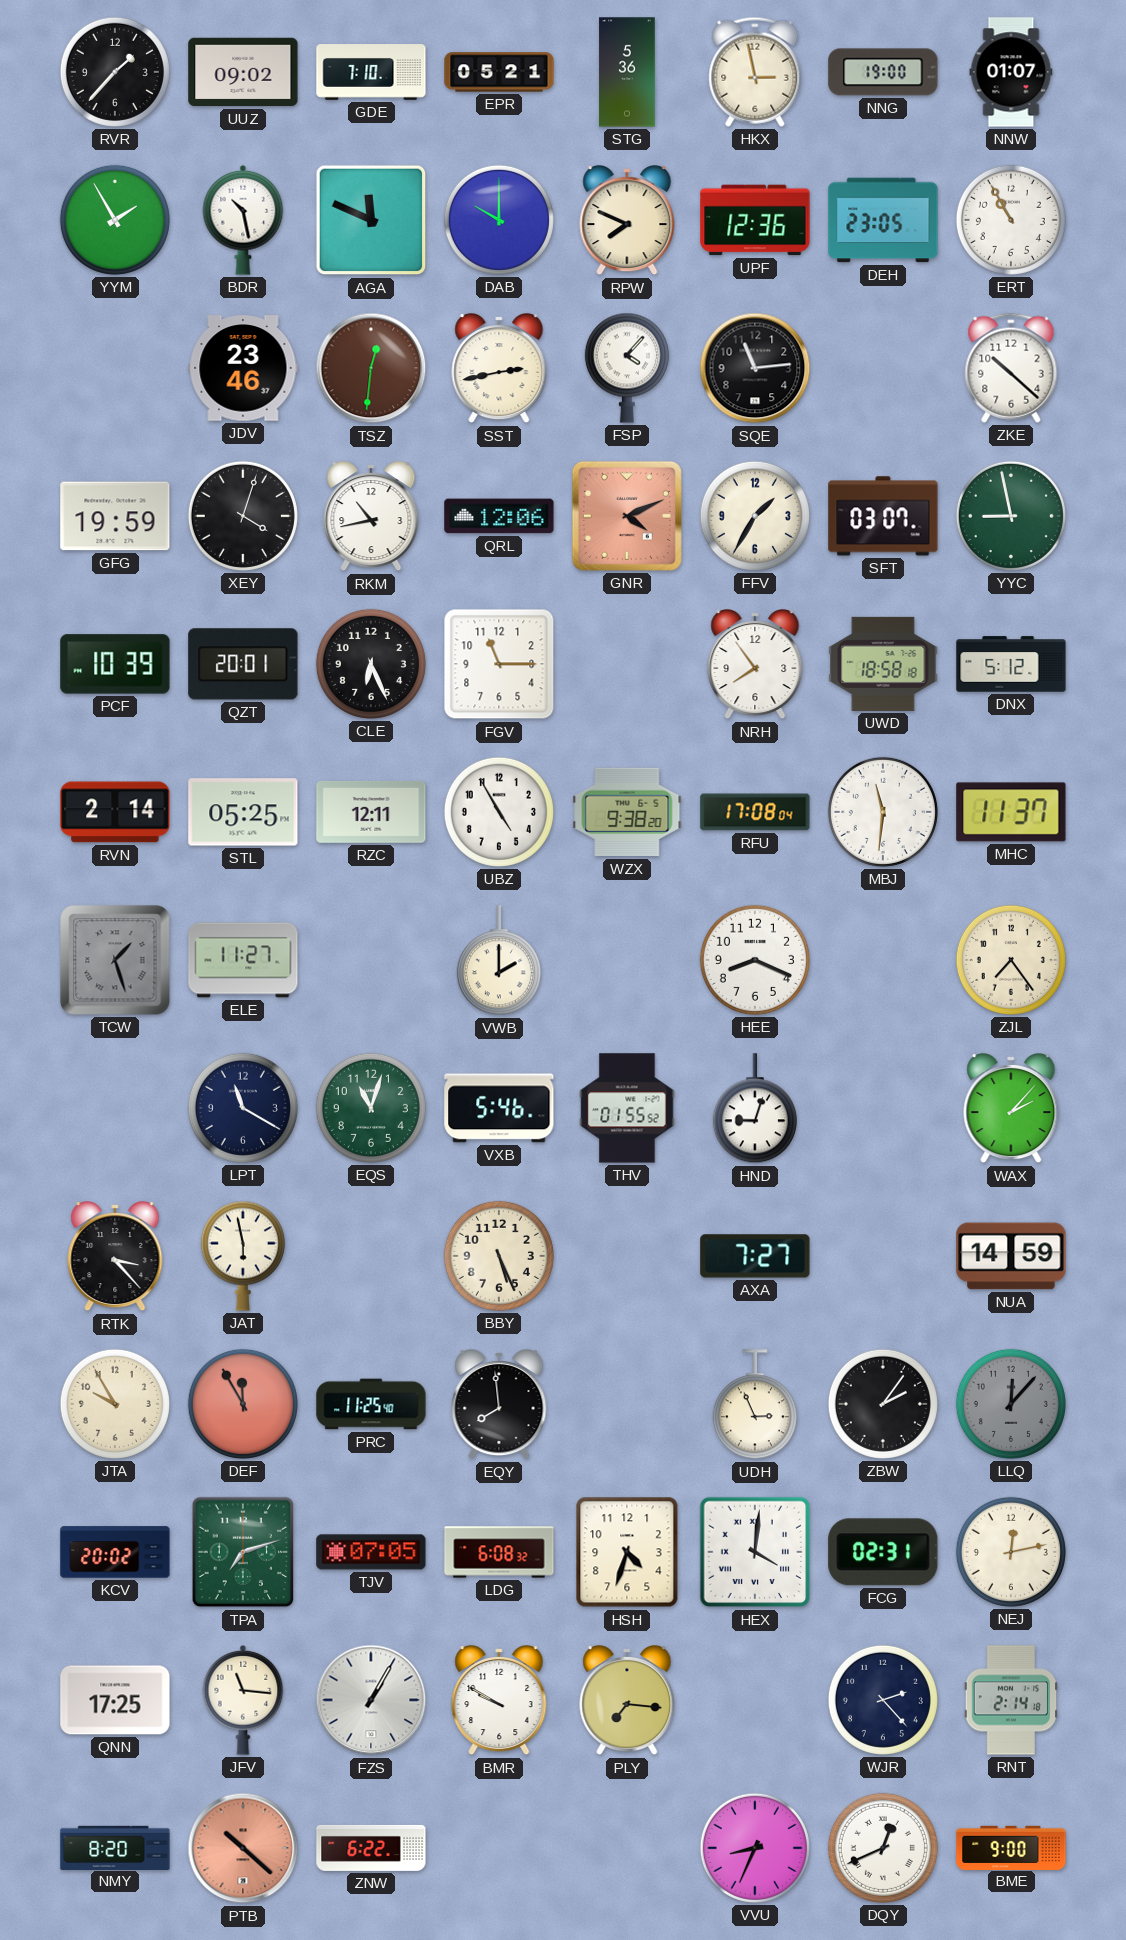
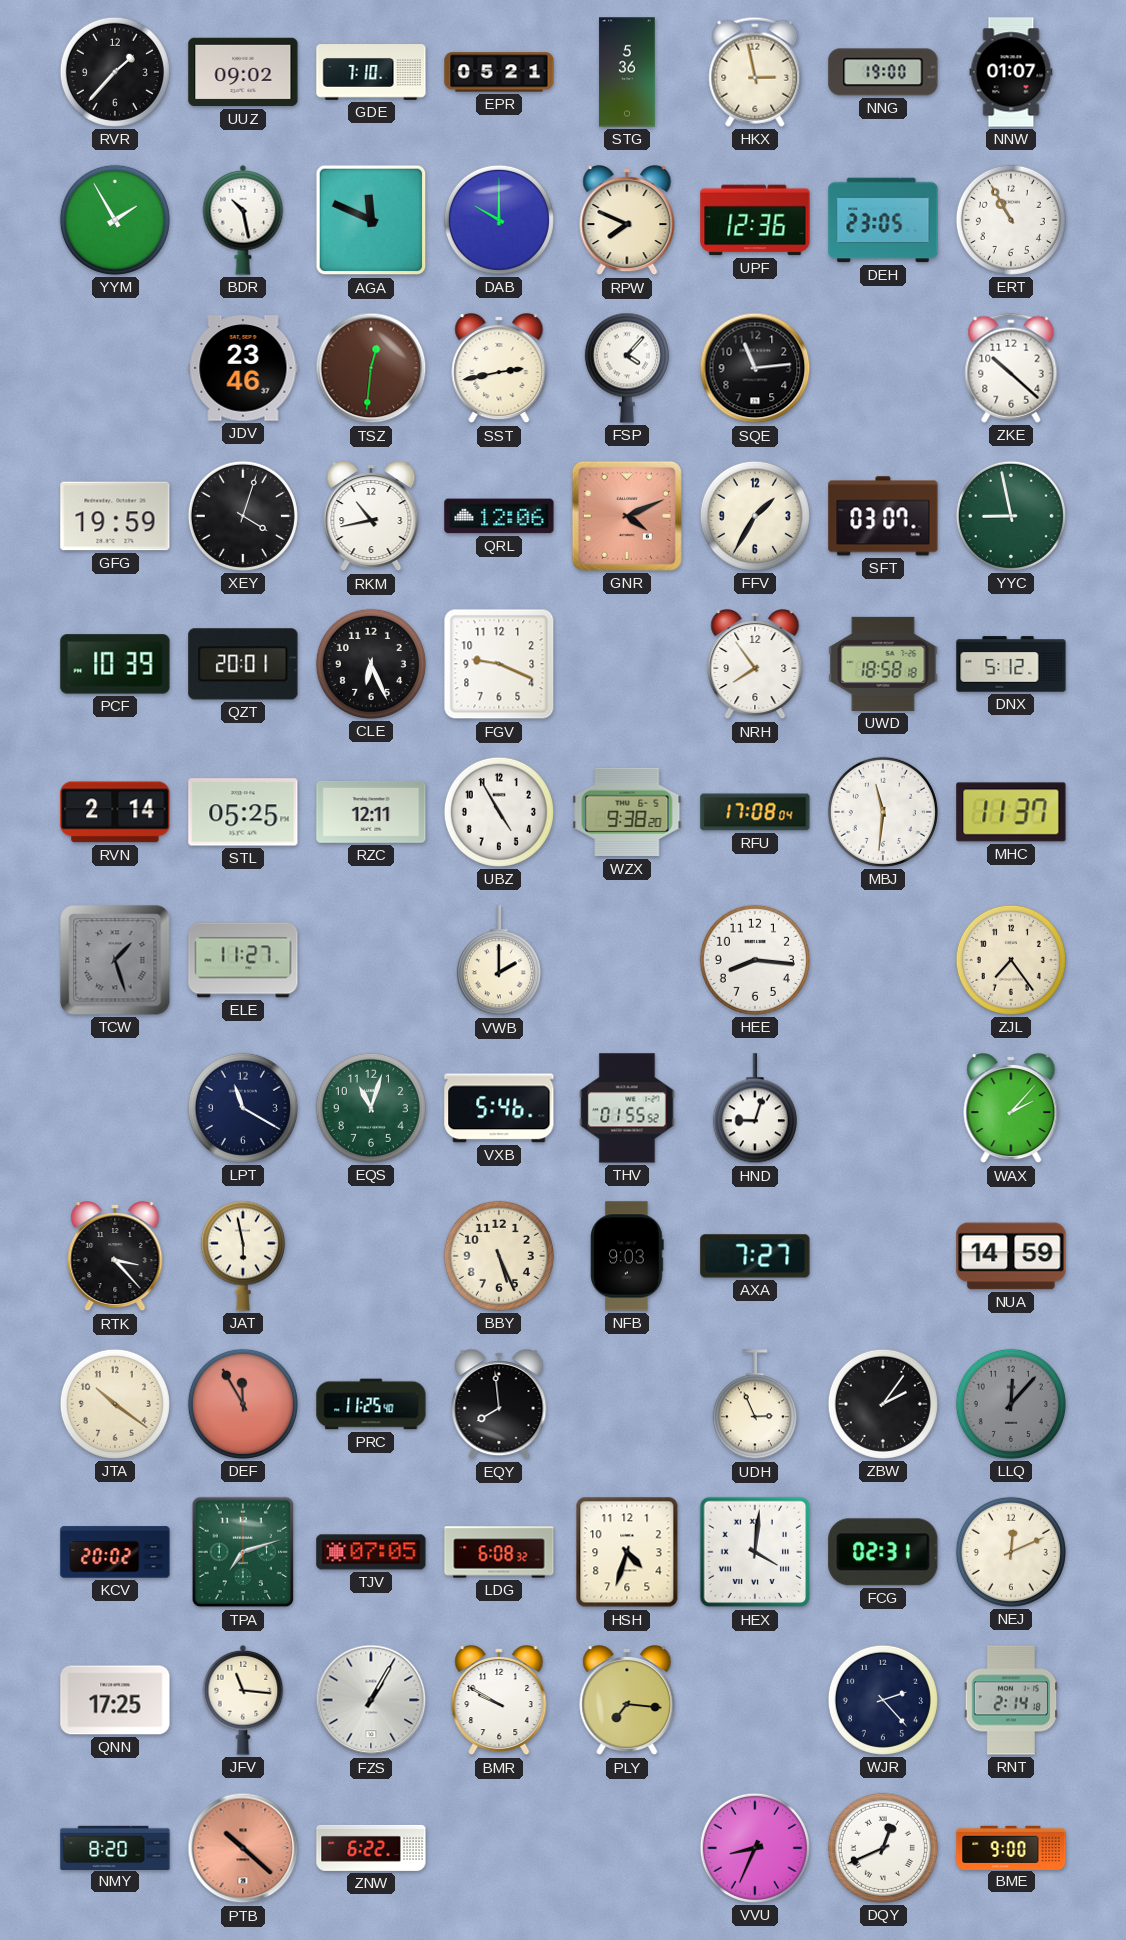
FGV: 11:15 -> 9:19 (499, 664)
HEE: 8:19 -> 8:16 (755, 960)
NFB: none -> 9:03 (627, 1256)
JTA: 9:55 -> 10:21 (115, 1404)
NEJ: 12:13 -> 12:11 (1011, 1552)
